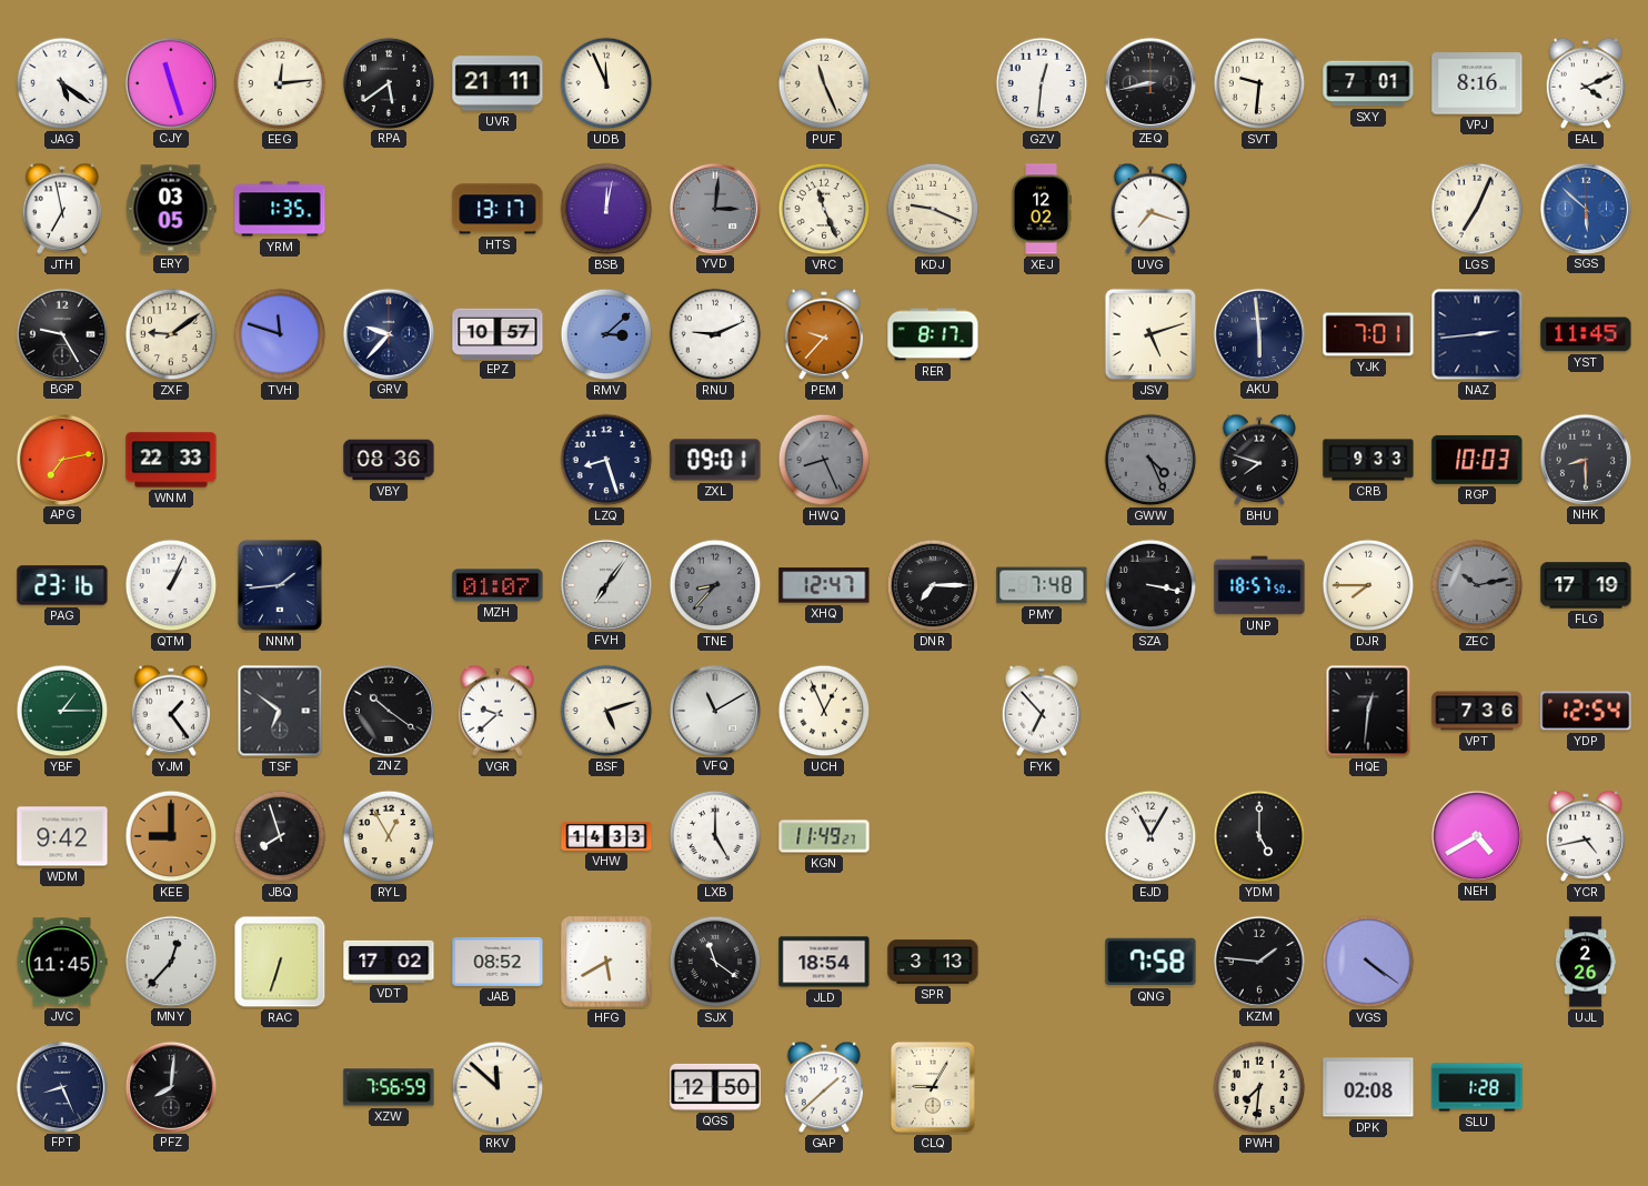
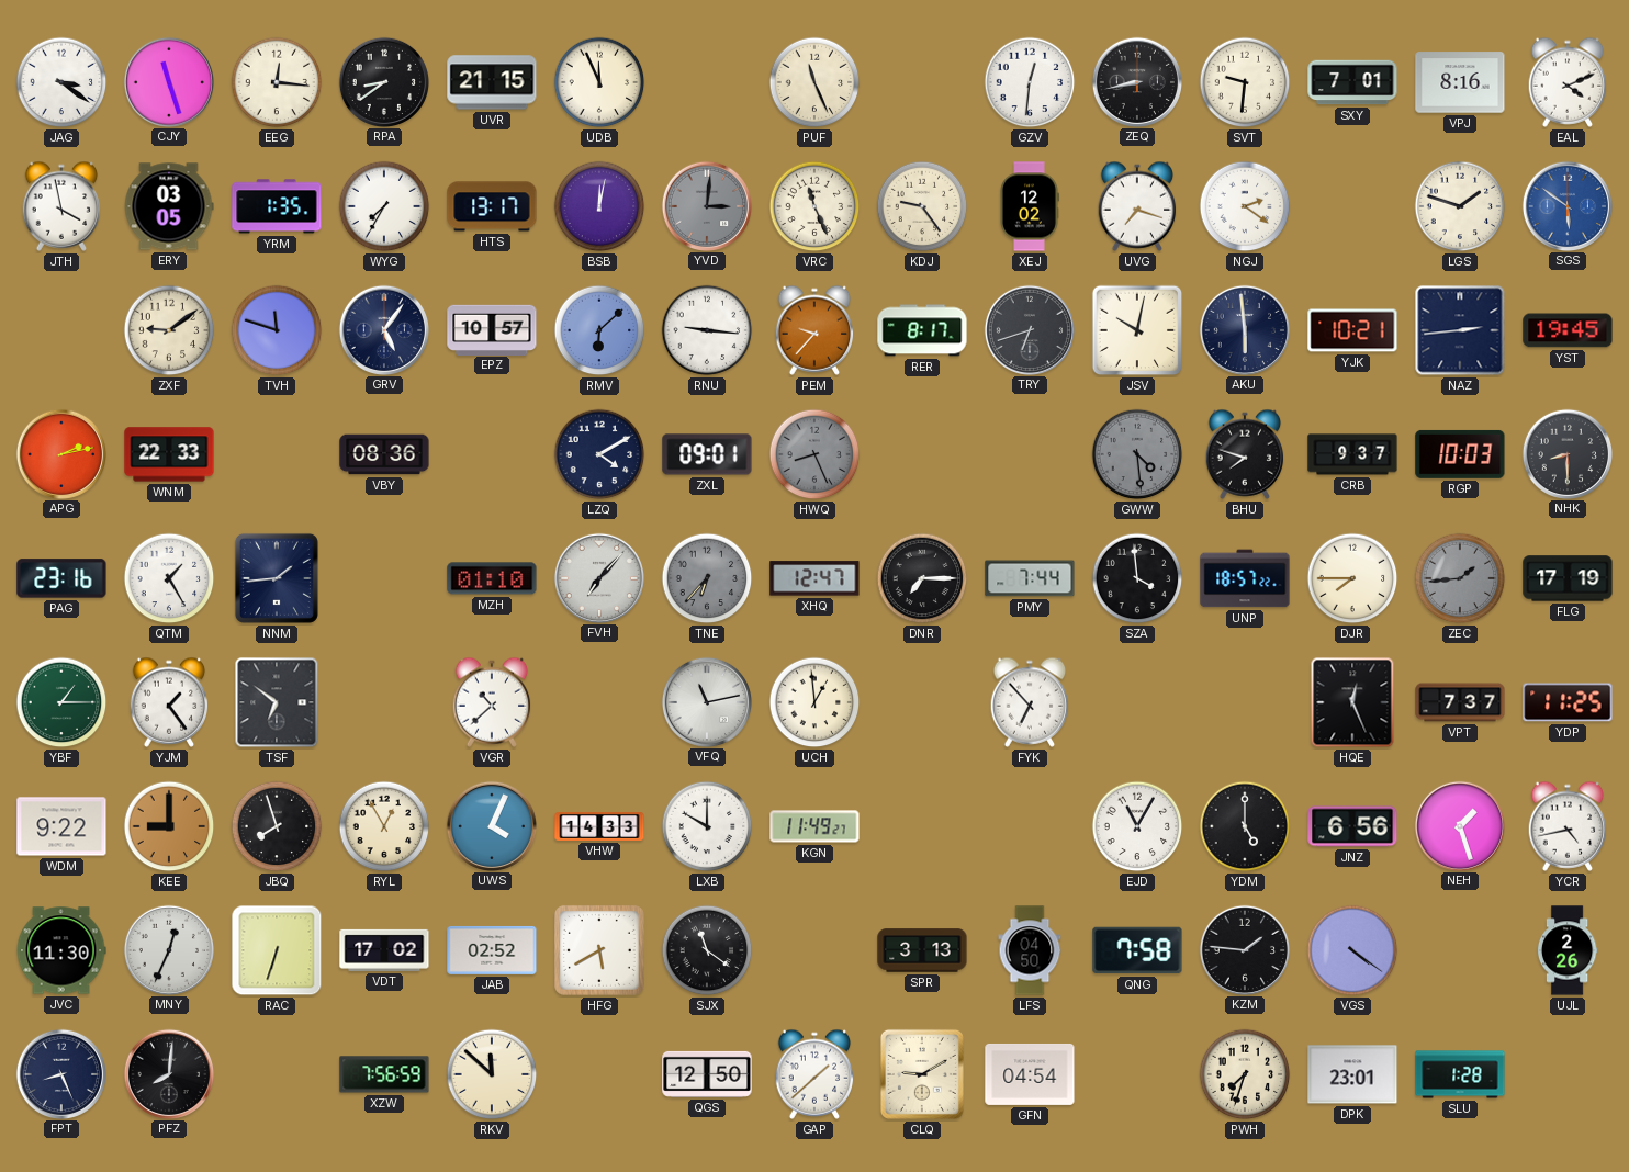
JAG: 5:21 -> 3:21 (61, 82)
EEG: 12:14 -> 12:16 (277, 82)
RPA: 5:39 -> 8:39 (383, 81)
UVR: 21:11 -> 21:15 (492, 82)
JTH: 6:58 -> 3:58 (61, 206)
WYG: none -> 7:35 (384, 206)
KDJ: 9:19 -> 9:24 (922, 206)
NGJ: none -> 2:21 (1245, 206)
LGS: 7:04 -> 1:48 (1460, 206)
SGS: 5:52 -> 5:51 (1566, 205)
BGP: 9:25 -> none (61, 333)
GRV: 9:37 -> 5:06 (383, 329)
RMV: 3:08 -> 6:08 (599, 330)
RNU: 9:11 -> 9:16 (707, 330)
TRY: none -> 6:42 (1029, 329)
JSV: 5:12 -> 10:02 (1137, 330)
YJK: 7:01 -> 10:21 (1352, 330)
YST: 11:45 -> 19:45 (1568, 330)
APG: 7:13 -> 2:13 (60, 453)
LZQ: 8:27 -> 4:10 (599, 454)
GWW: 4:26 -> 4:29 (1137, 454)
CRB: 9:33 -> 9:37 (1352, 454)
QTM: 1:04 -> 1:25 (169, 578)
MZH: 01:07 -> 01:10 (492, 578)
FVH: 7:06 -> 7:07 (598, 577)
TNE: 8:37 -> 6:37 (707, 578)
PMY: 7:48 -> 7:44 (1030, 578)
SZA: 3:17 -> 3:59 (1137, 578)
UNP: 18:57:50 -> 18:57:22 (1245, 578)
ZEC: 10:13 -> 1:44 (1460, 578)
ZNZ: 10:21 -> none (388, 710)
VGR: 9:38 -> 10:38 (492, 702)
BSF: 5:12 -> none (606, 711)
VFQ: 11:10 -> 11:13 (706, 701)
UCH: 12:56 -> 12:59 (814, 702)
HQE: 12:31 -> 12:26 (1352, 702)
VPT: 7:36 -> 7:37 (1460, 702)
YDP: 12:54 -> 11:25 (1568, 702)
WDM: 9:42 -> 9:22 (61, 826)
UWS: none -> 4:04 (491, 825)
LXB: 5:00 -> 10:00 (707, 826)
JNZ: none -> 6:56 (1352, 826)
NEH: 4:40 -> 1:27 (1459, 825)
JVC: 11:45 -> 11:30 (61, 950)
MNY: 12:37 -> 12:34 (168, 949)
JAB: 08:52 -> 02:52 (492, 950)
JLD: 18:54 -> none (824, 962)
LFS: none -> 04:50 (1030, 950)
CLQ: 9:05 -> 9:10 (922, 1074)
GFN: none -> 04:54 (1030, 1074)
PWH: 7:31 -> 7:33 (1245, 1074)
DPK: 02:08 -> 23:01 (1352, 1074)
